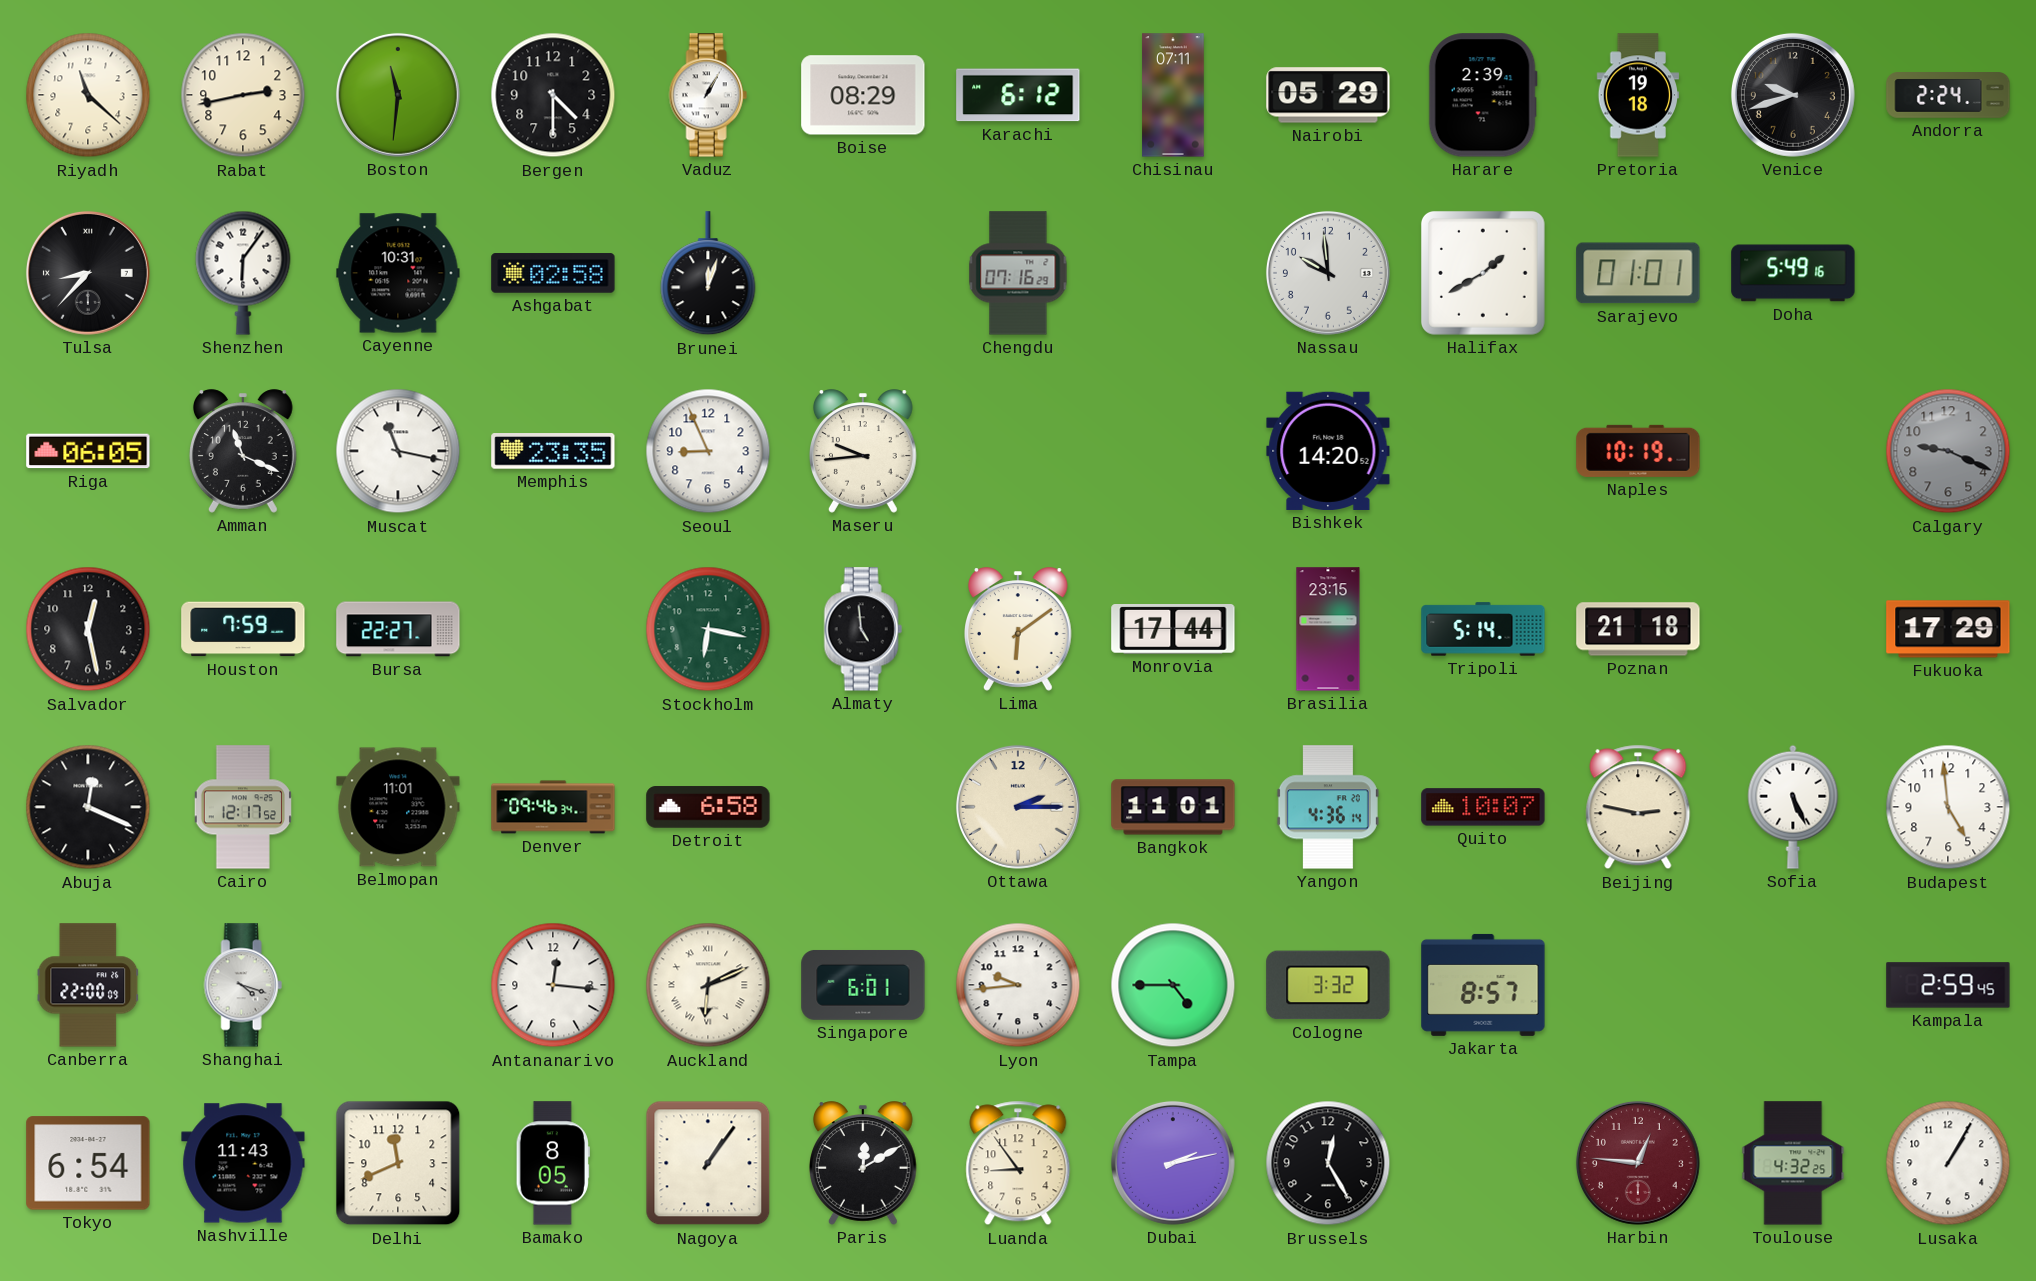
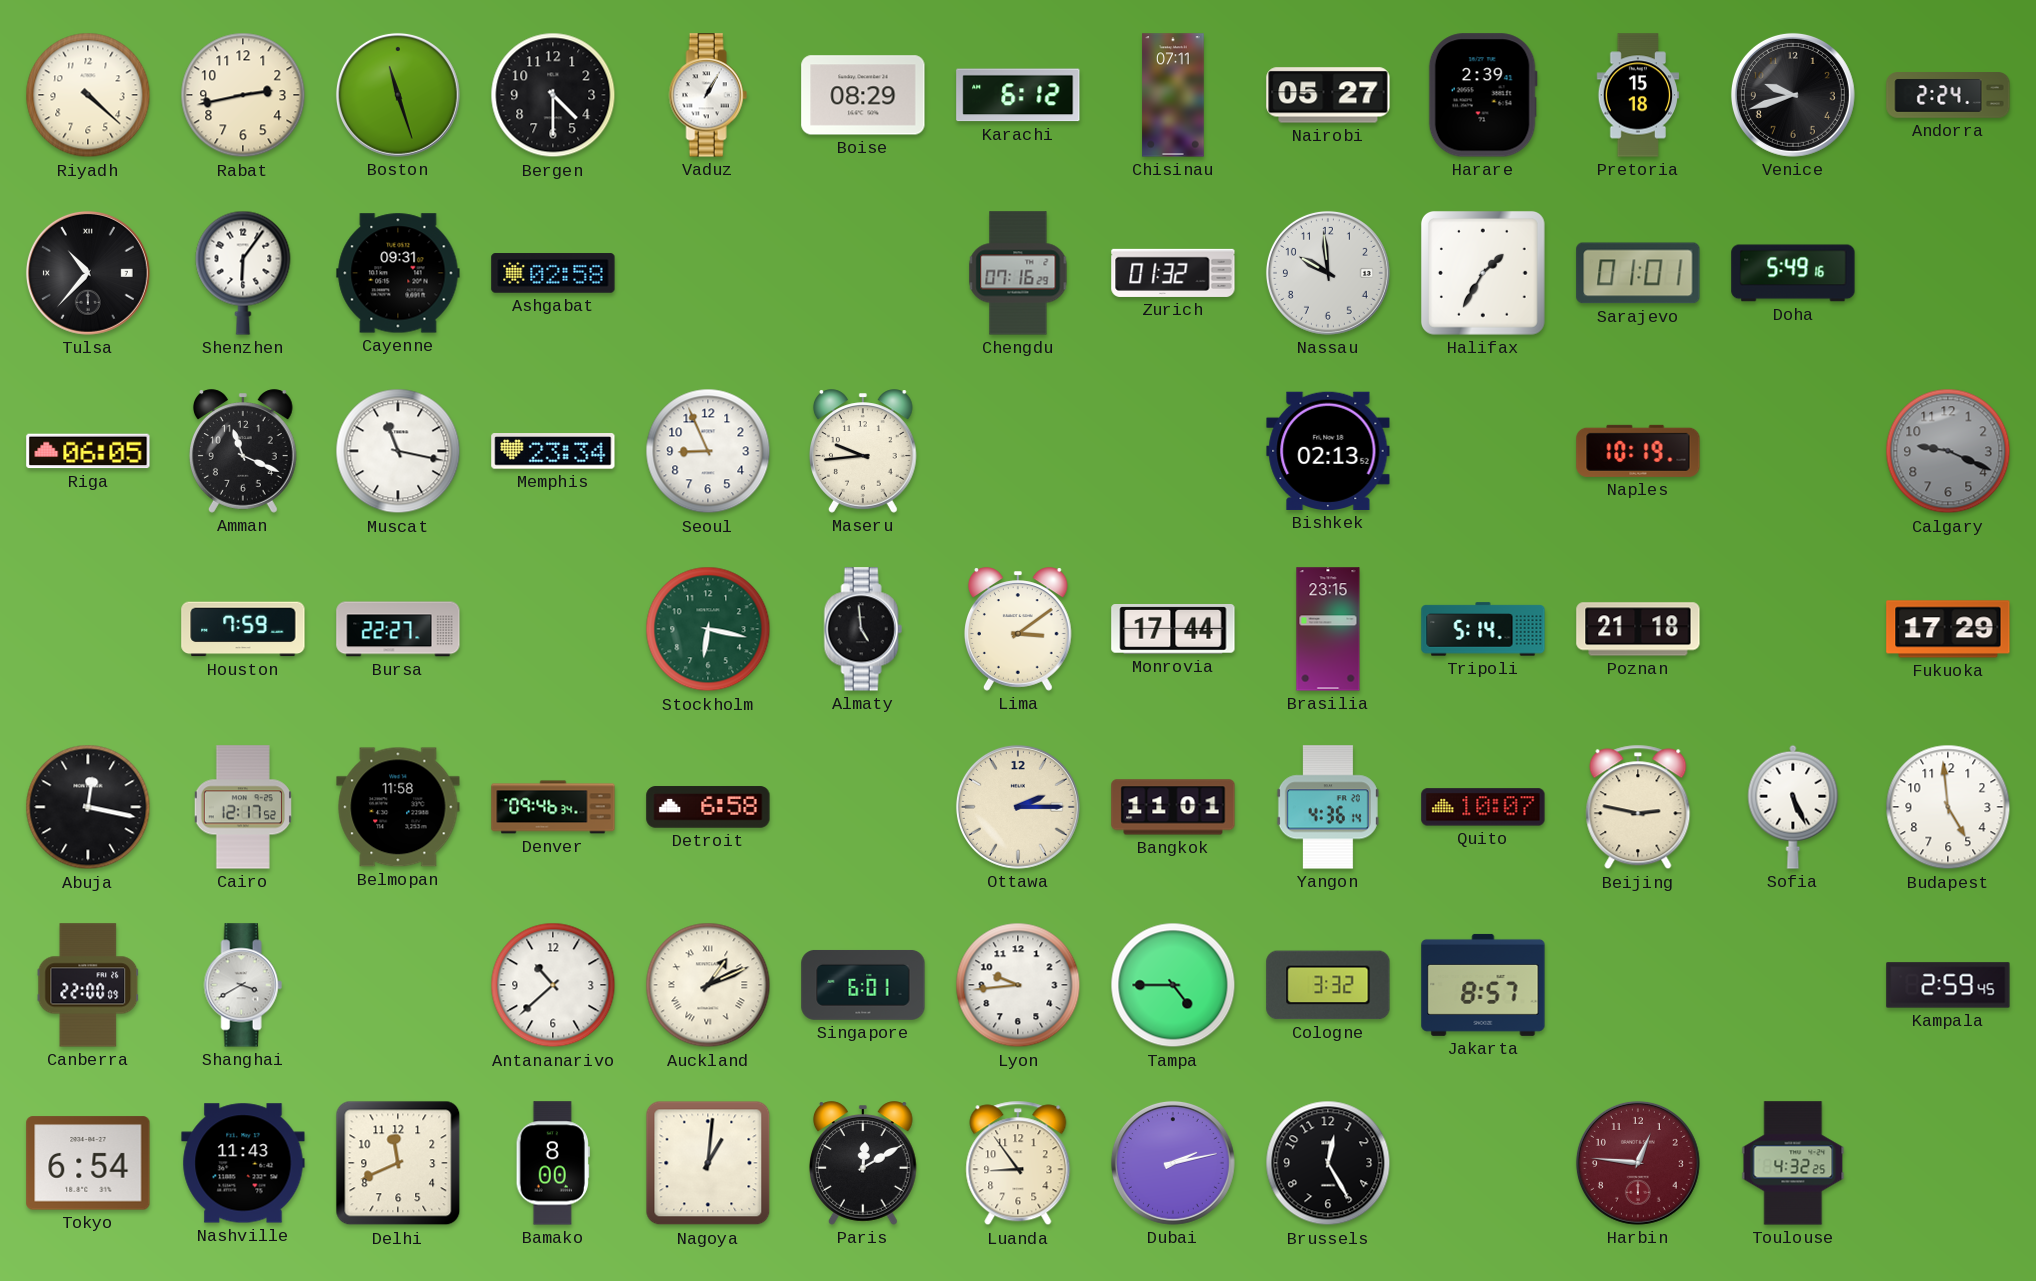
Riyadh: 11:22 -> 4:22 (88, 95)
Boston: 11:31 -> 11:27 (398, 95)
Nairobi: 05:29 -> 05:27 (1328, 95)
Pretoria: 19:18 -> 15:18 (1638, 95)
Tulsa: 8:37 -> 10:37 (88, 273)
Cayenne: 10:31 -> 09:31 (398, 273)
Brunei: 12:03 -> none (708, 274)
Zurich: none -> 01:32 (1173, 273)
Halifax: 1:40 -> 1:35 (1483, 273)
Memphis: 23:35 -> 23:34 (553, 451)
Bishkek: 14:20 -> 02:13 (1328, 451)
Salvador: 12:28 -> none (88, 629)
Lima: 6:09 -> 3:09 (1019, 629)
Abuja: 12:19 -> 12:17 (88, 807)
Belmopan: 11:01 -> 11:58 (398, 807)
Shanghai: 4:18 -> 3:40 (243, 985)
Antananarivo: 12:16 -> 10:38 (553, 985)
Auckland: 6:11 -> 1:11 (708, 985)
Bamako: 8:05 -> 8:00 (553, 1163)
Nagoya: 1:06 -> 1:01 (708, 1163)
Lusaka: 1:05 -> none (1948, 1163)
